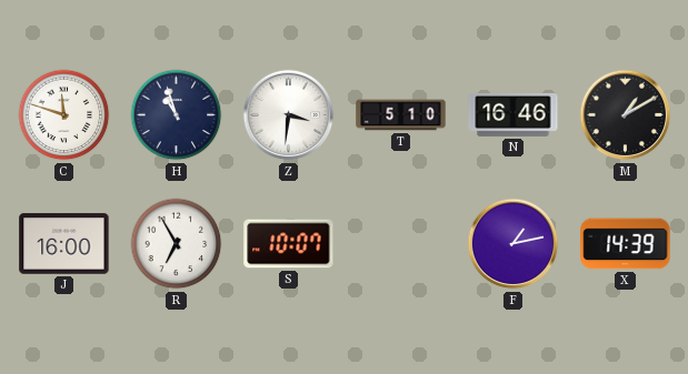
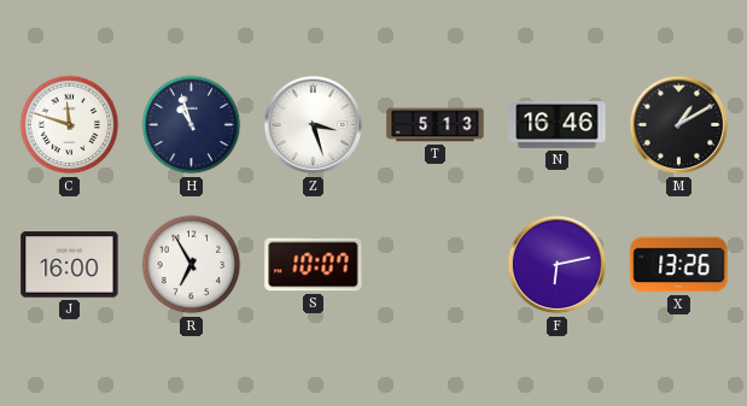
Z: 3:31 -> 3:27 (314, 125)
T: 5:10 -> 5:13 (436, 125)
F: 1:13 -> 6:13 (558, 265)
X: 14:39 -> 13:26 (679, 265)
